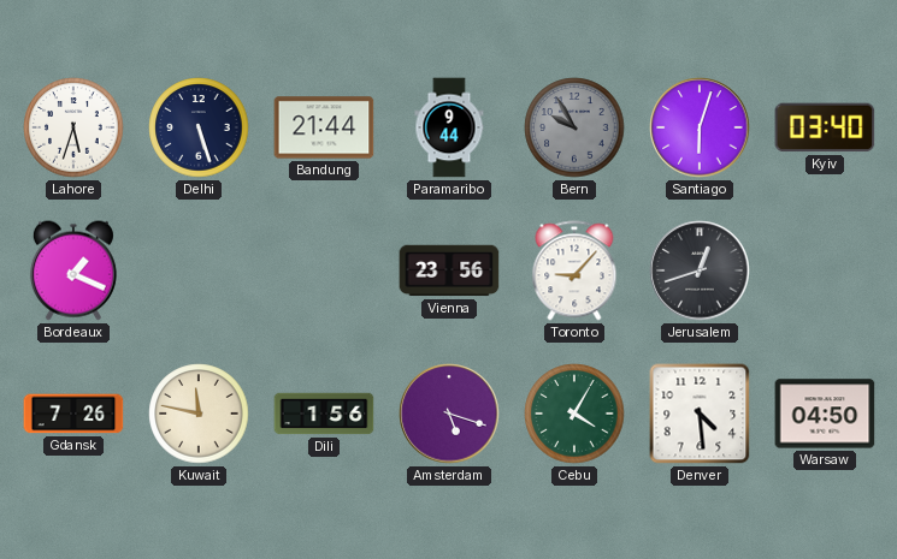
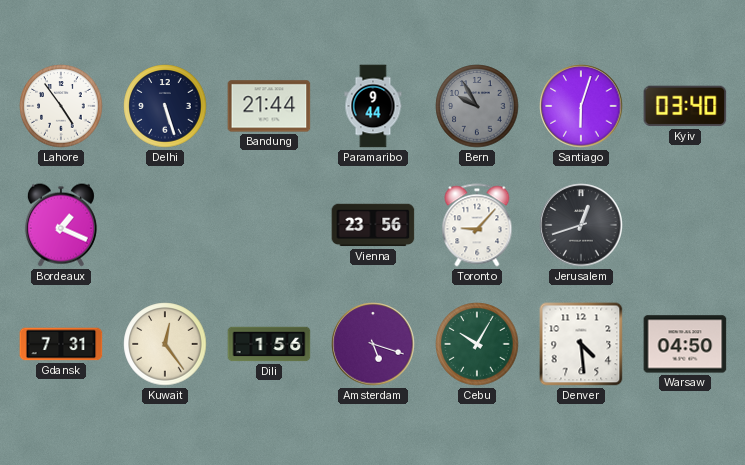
Lahore: 5:33 -> 4:54 (61, 106)
Gdansk: 7:26 -> 7:31 (61, 344)
Kuwait: 11:47 -> 12:24 (165, 344)
Cebu: 4:05 -> 10:05 (477, 344)
